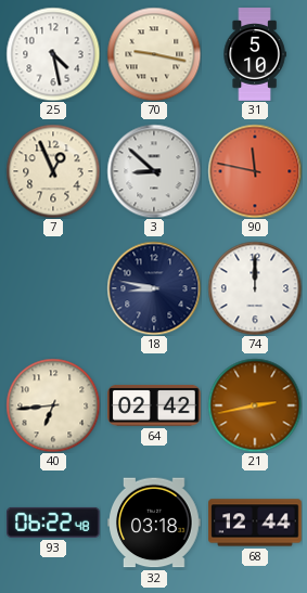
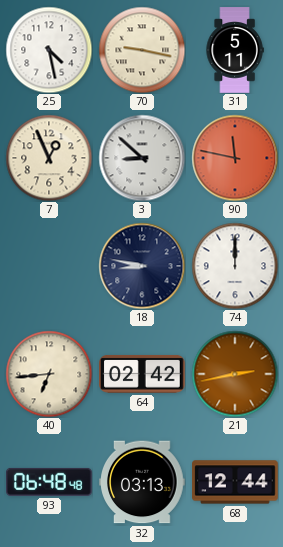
31: 5:10 -> 5:11 (235, 50)
93: 06:22 -> 06:48 (49, 482)
32: 03:18 -> 03:13 (142, 482)
